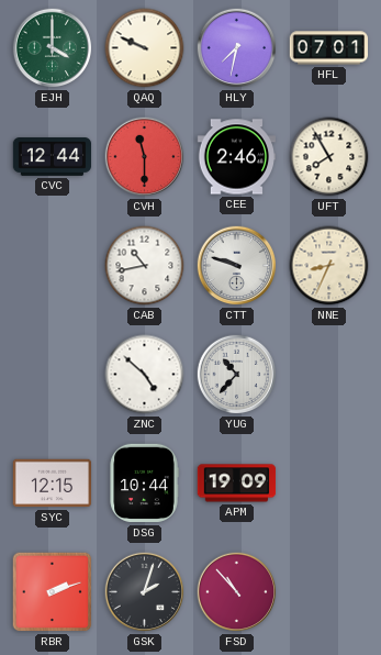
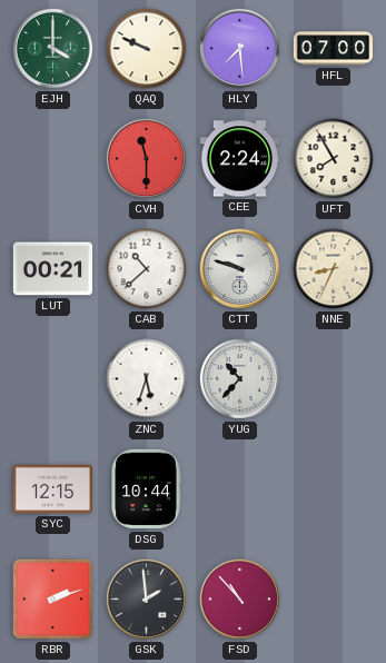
HLY: 7:32 -> 7:29 (240, 49)
HFL: 07:01 -> 07:00 (334, 49)
CVC: 12:44 -> none (53, 157)
CEE: 2:46 -> 2:24 (240, 159)
LUT: none -> 00:21 (53, 269)
CAB: 10:43 -> 10:38 (147, 269)
ZNC: 4:52 -> 5:33 (147, 379)
APM: 19:09 -> none (237, 484)
GSK: 2:03 -> 1:59 (147, 600)
